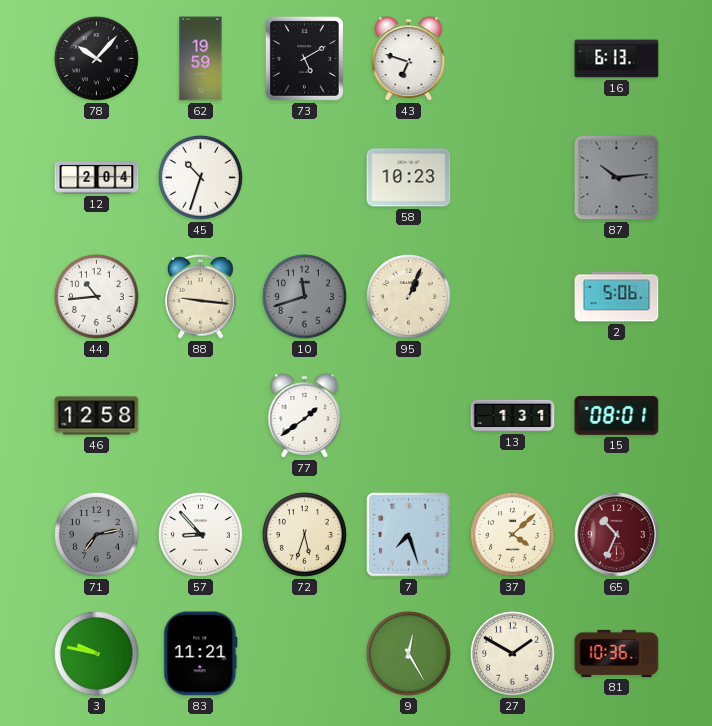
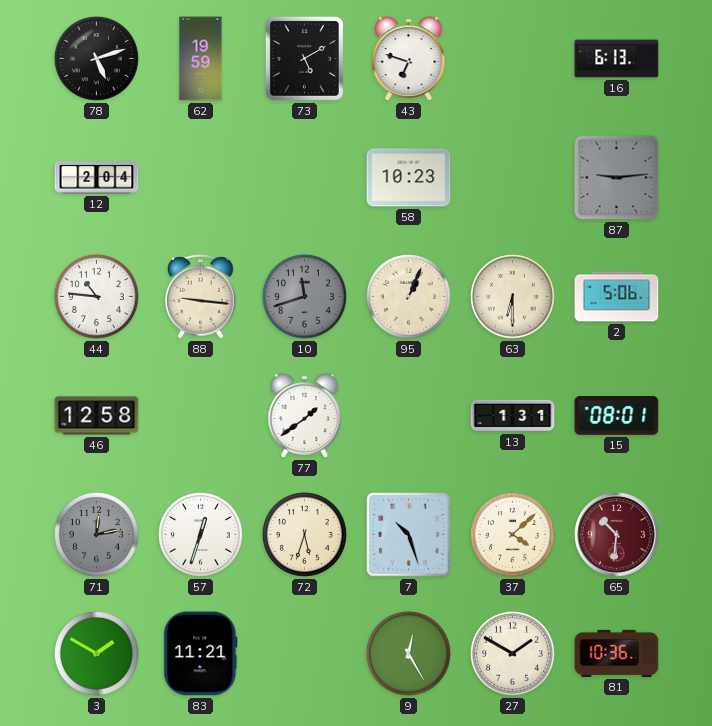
78: 10:07 -> 5:12 (96, 58)
45: 10:33 -> none (200, 177)
87: 10:14 -> 9:14 (617, 178)
44: 10:44 -> 10:46 (96, 296)
63: none -> 6:30 (512, 296)
71: 7:13 -> 12:13 (96, 534)
57: 8:53 -> 12:33 (200, 534)
7: 7:27 -> 10:27 (409, 535)
65: 10:34 -> 10:31 (617, 535)
3: 9:47 -> 1:50 (96, 653)
